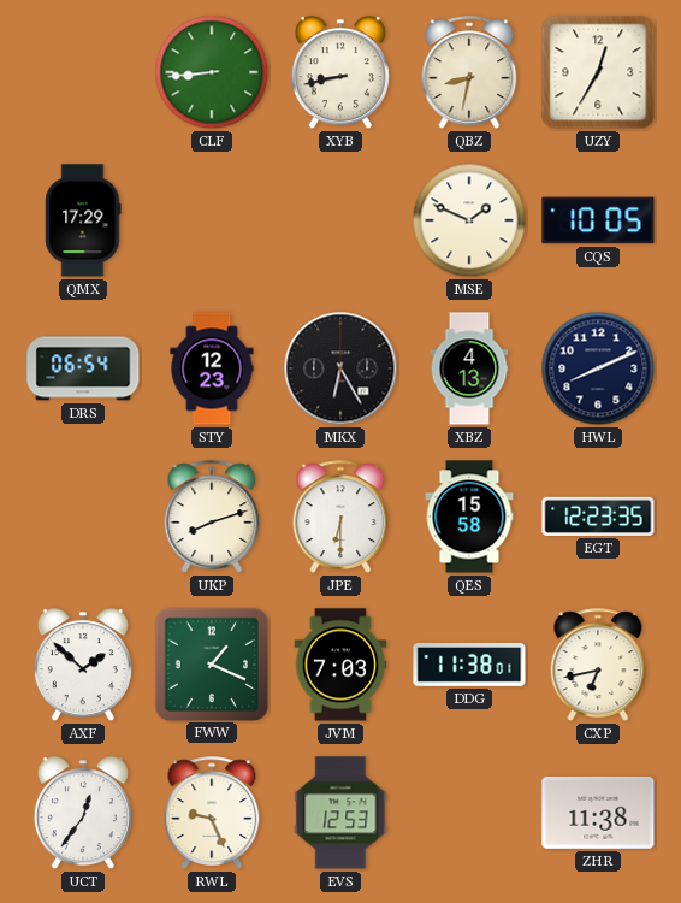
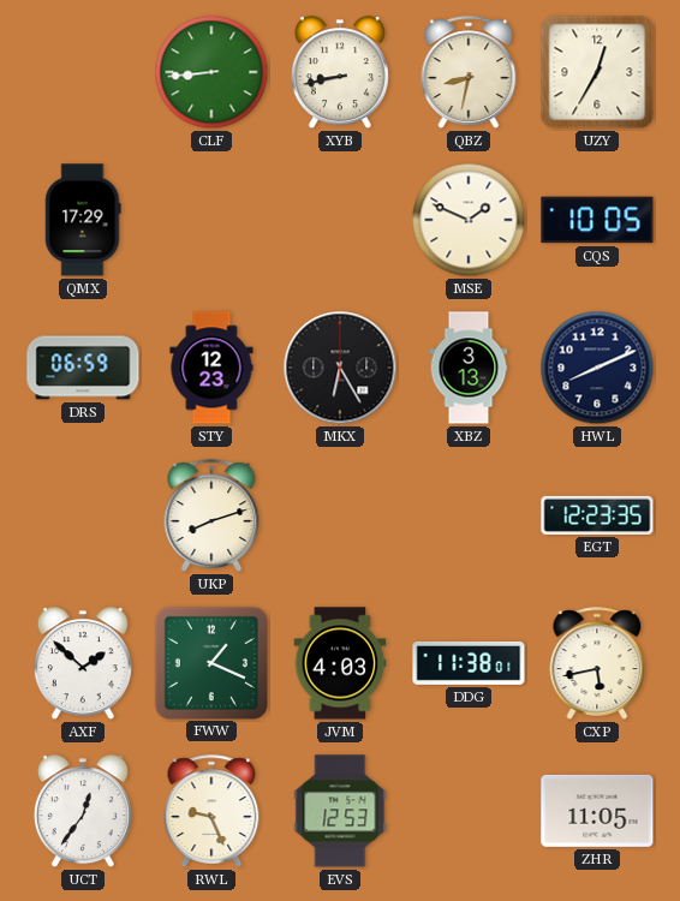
DRS: 06:54 -> 06:59 (83, 368)
XBZ: 4:13 -> 3:13 (469, 368)
JPE: 6:30 -> none (340, 517)
QES: 15:58 -> none (469, 517)
JVM: 7:03 -> 4:03 (340, 663)
CXP: 6:43 -> 5:43 (597, 663)
ZHR: 11:38 -> 11:05 (597, 811)
